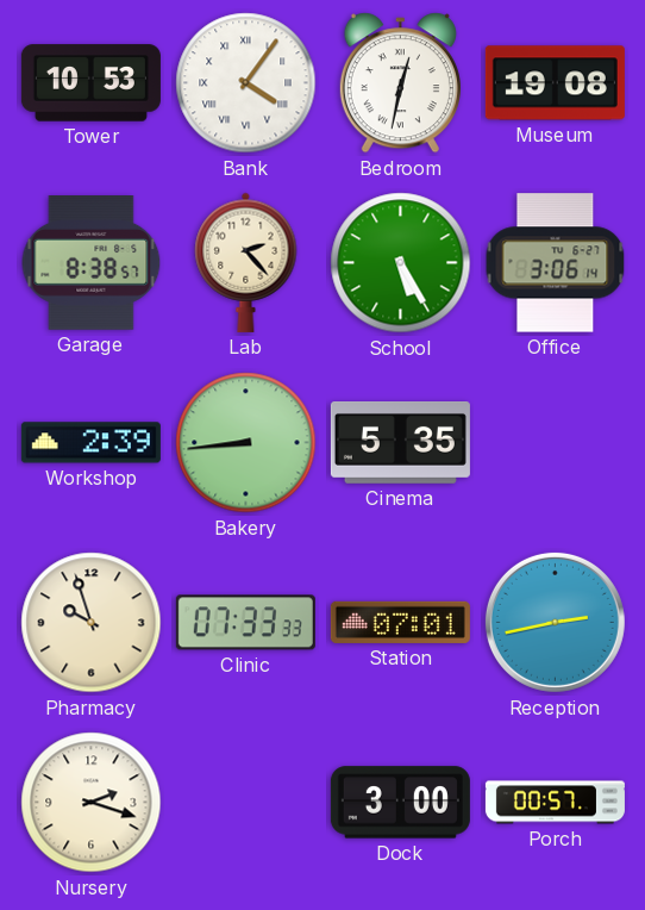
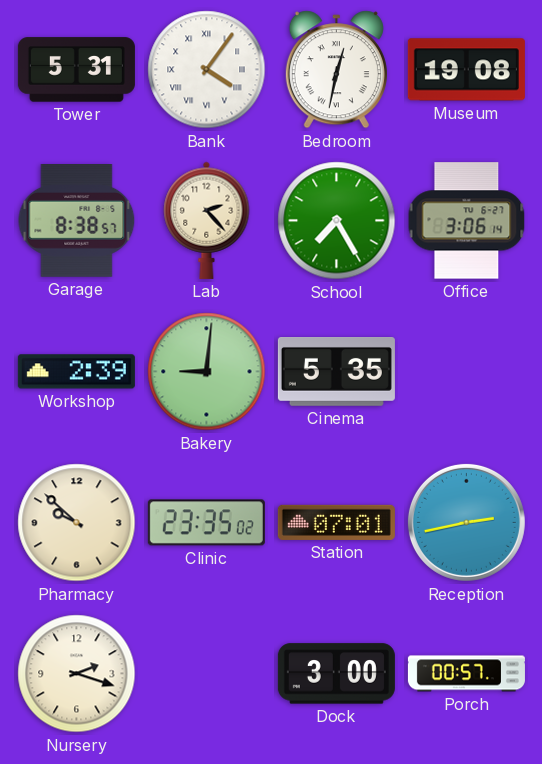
Tower: 10:53 -> 5:31 (76, 70)
School: 5:25 -> 7:25 (337, 221)
Bakery: 8:44 -> 9:01 (207, 372)
Pharmacy: 9:57 -> 9:52 (77, 523)
Clinic: 07:33 -> 23:35 (206, 523)
